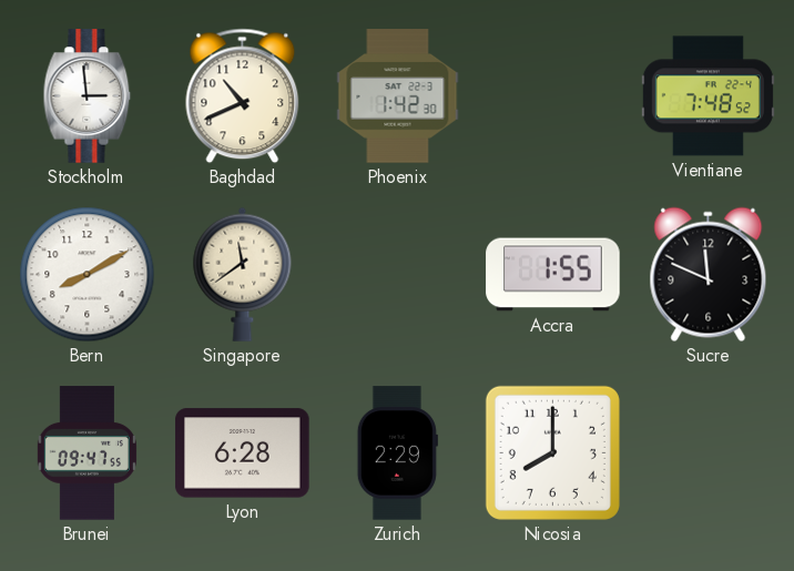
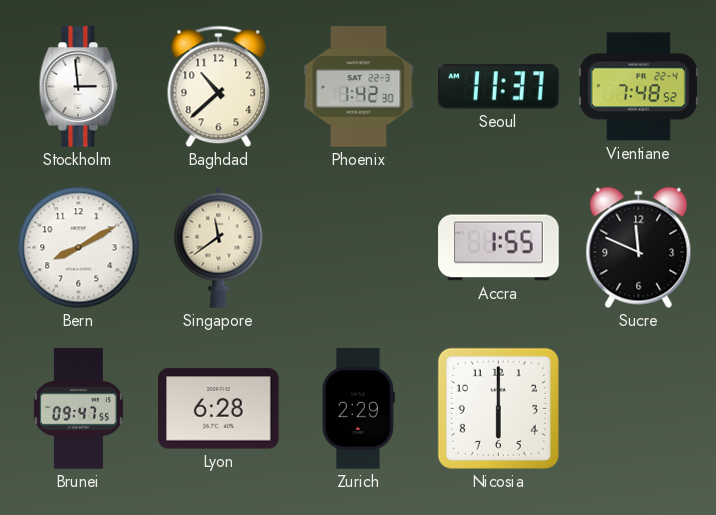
Baghdad: 10:41 -> 10:38 (219, 87)
Seoul: none -> 11:37 (499, 87)
Nicosia: 8:00 -> 6:00 (498, 408)
